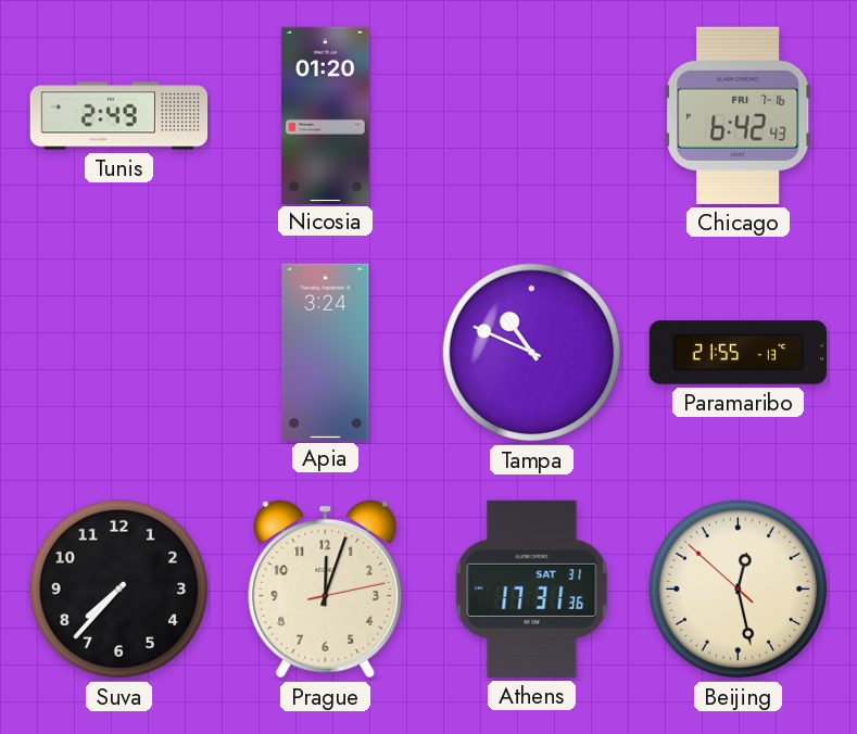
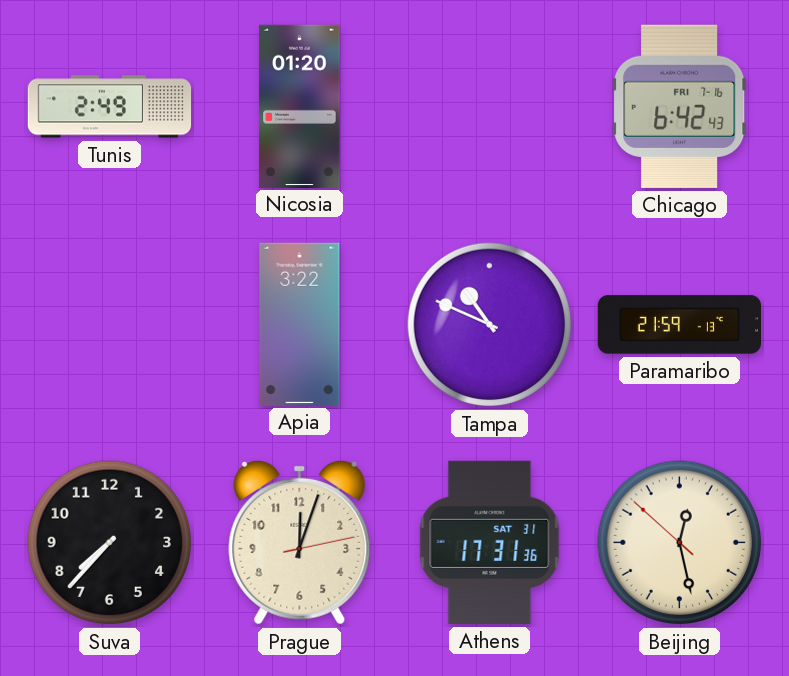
Apia: 3:24 -> 3:22 (300, 324)
Paramaribo: 21:55 -> 21:59 (679, 325)
